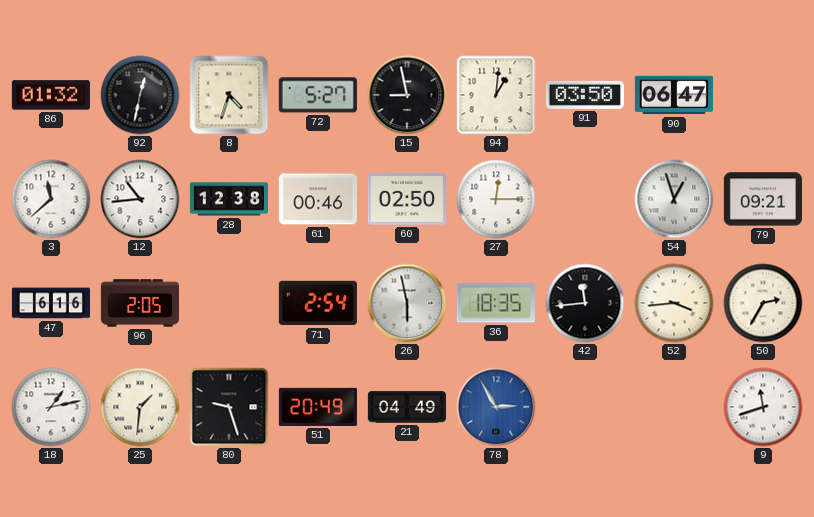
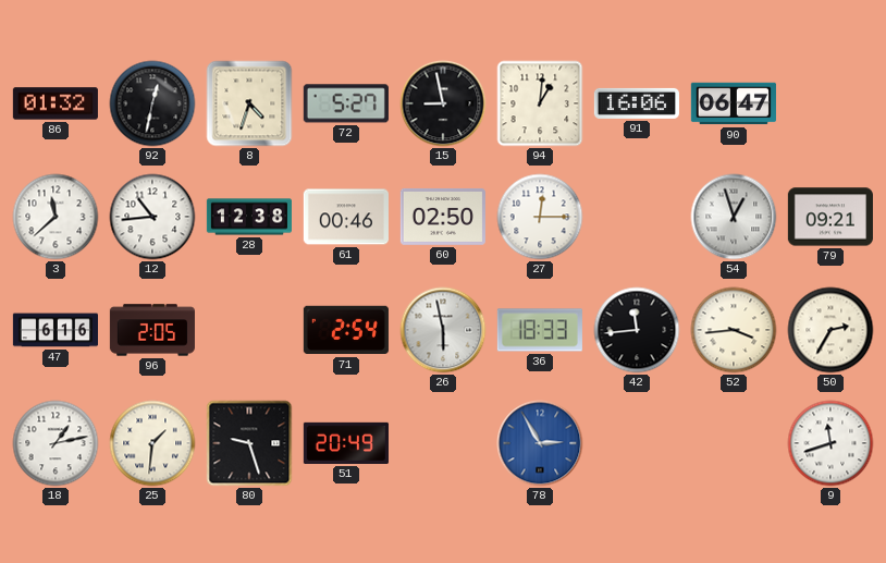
91: 03:50 -> 16:06 (637, 103)
36: 18:35 -> 18:33 (540, 330)
21: 04:49 -> none (407, 407)
